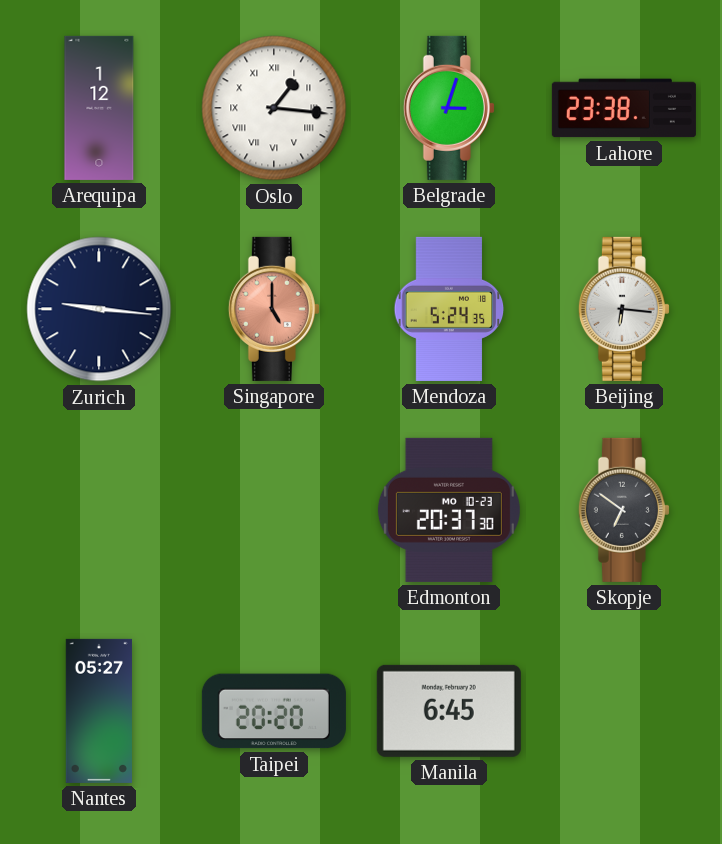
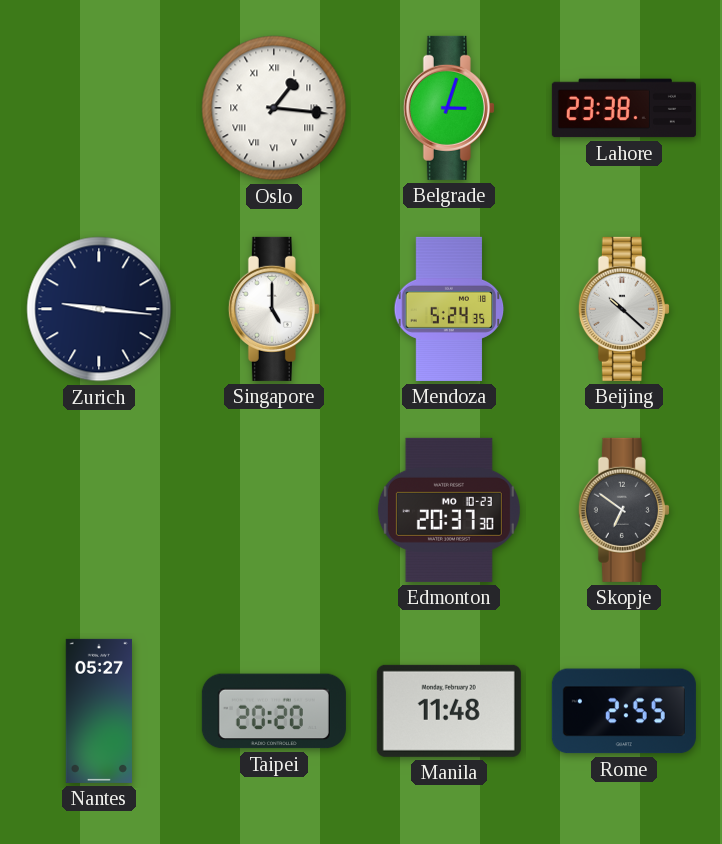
Arequipa: 1:12 -> none (99, 108)
Singapore dial: salmon -> white (274, 309)
Beijing: 6:16 -> 10:22 (624, 309)
Manila: 6:45 -> 11:48 (449, 711)
Rome: none -> 2:55 (624, 711)
